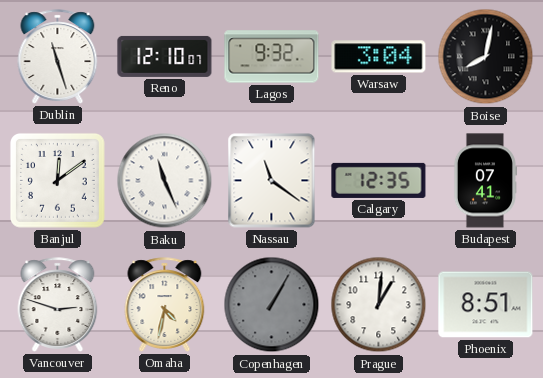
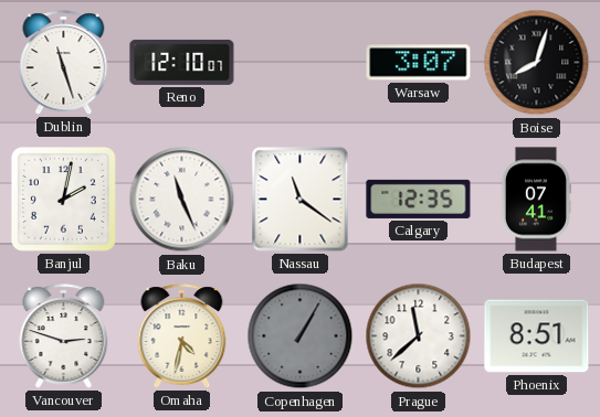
Lagos: 9:32 -> none (272, 57)
Warsaw: 3:04 -> 3:07 (419, 63)
Boise: 8:02 -> 8:03 (537, 63)
Banjul: 12:09 -> 2:02 (63, 199)
Prague: 1:01 -> 11:38 (419, 336)
